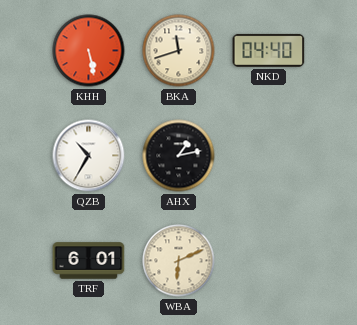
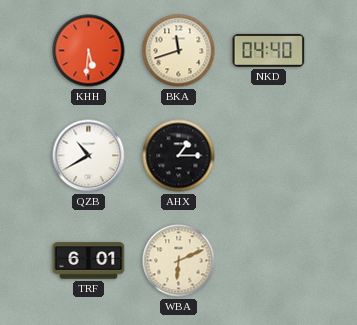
KHH: 5:28 -> 5:31 (89, 51)
QZB: 10:35 -> 10:40 (89, 156)
AHX: 1:13 -> 1:15 (179, 156)
